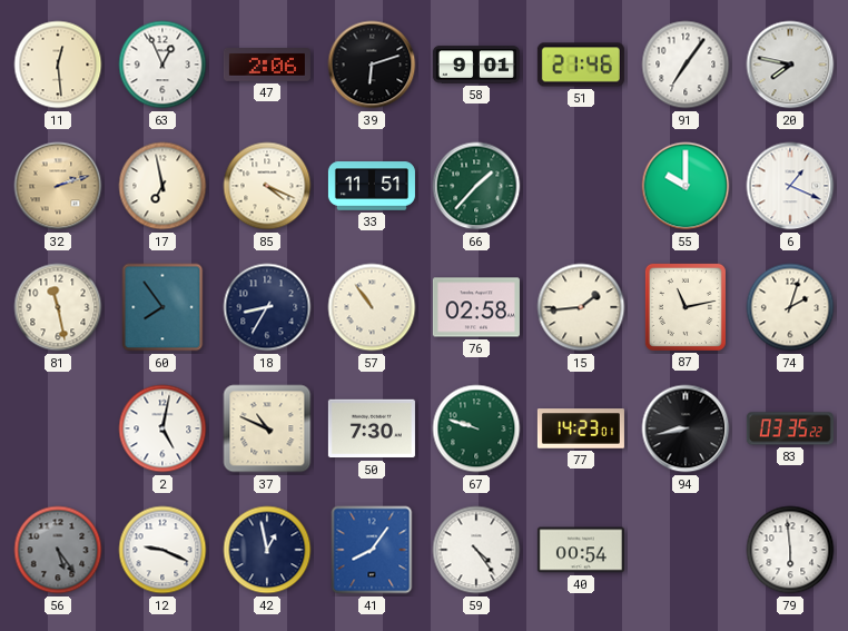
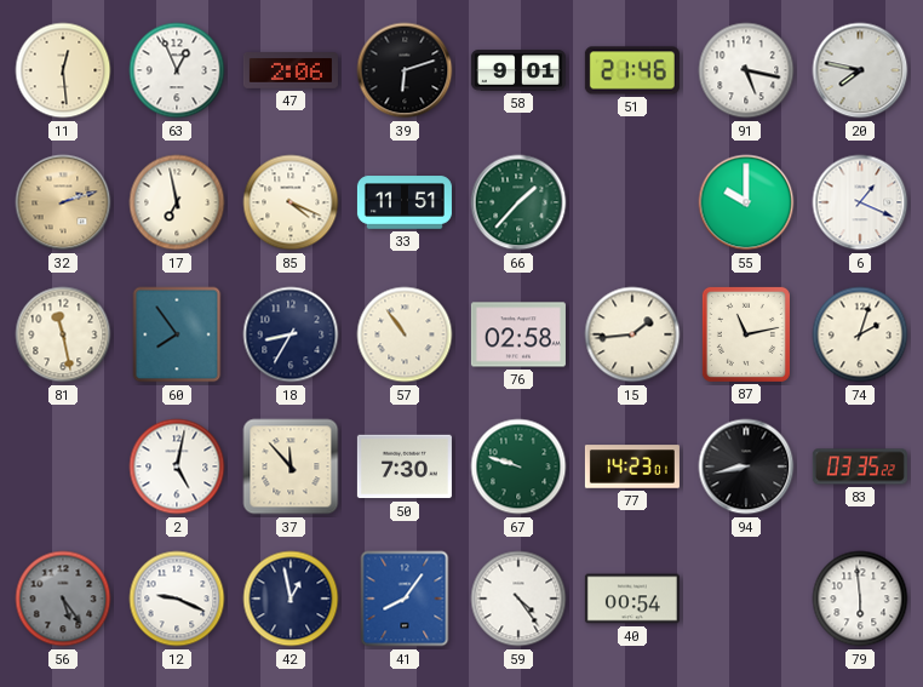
91: 7:06 -> 5:17 (746, 70)
37: 10:49 -> 11:53 (291, 466)
